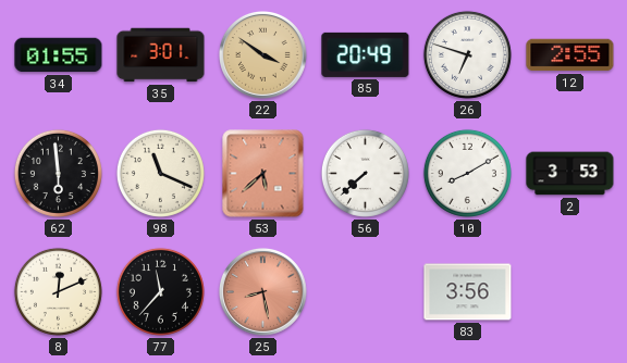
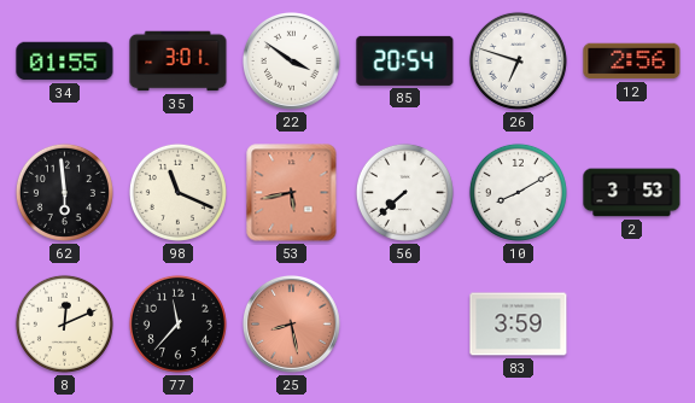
22 dial: champagne -> white (292, 62)
85: 20:49 -> 20:54 (405, 60)
12: 2:55 -> 2:56 (632, 62)
53: 5:38 -> 5:43 (292, 193)
83: 3:56 -> 3:59 (519, 325)
